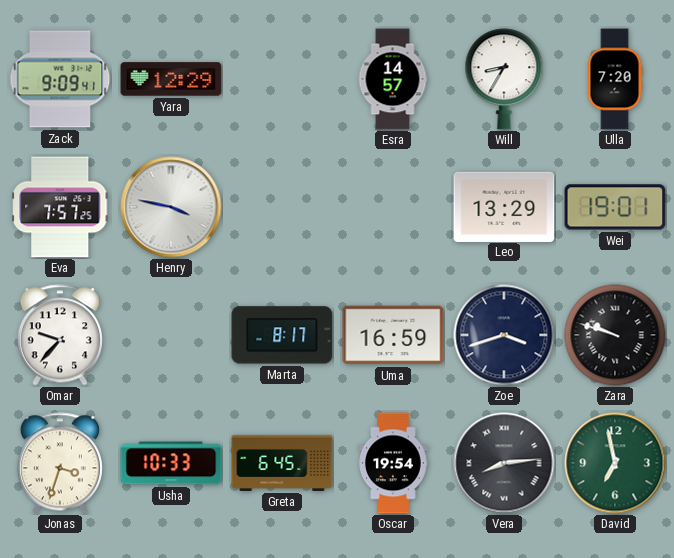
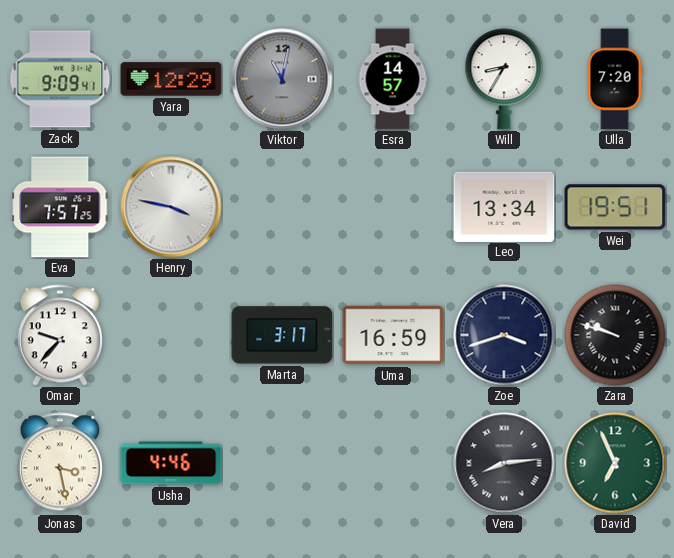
Viktor: none -> 11:02 (282, 79)
Leo: 13:29 -> 13:34 (504, 206)
Wei: 19:01 -> 19:51 (615, 207)
Marta: 8:17 -> 3:17 (282, 335)
Jonas: 3:33 -> 3:28 (60, 463)
Usha: 10:33 -> 4:46 (171, 463)
Greta: 6:45 -> none (282, 463)
Oscar: 19:54 -> none (393, 463)
David: 6:58 -> 6:56 (615, 463)
